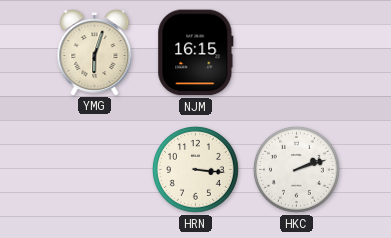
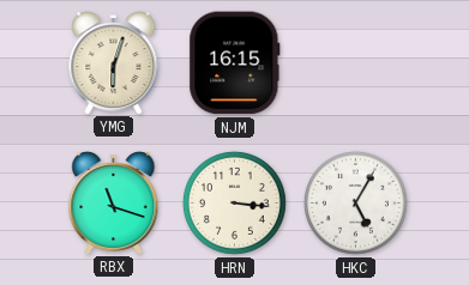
RBX: none -> 11:18 (114, 204)
HKC: 2:12 -> 5:05 (355, 202)
